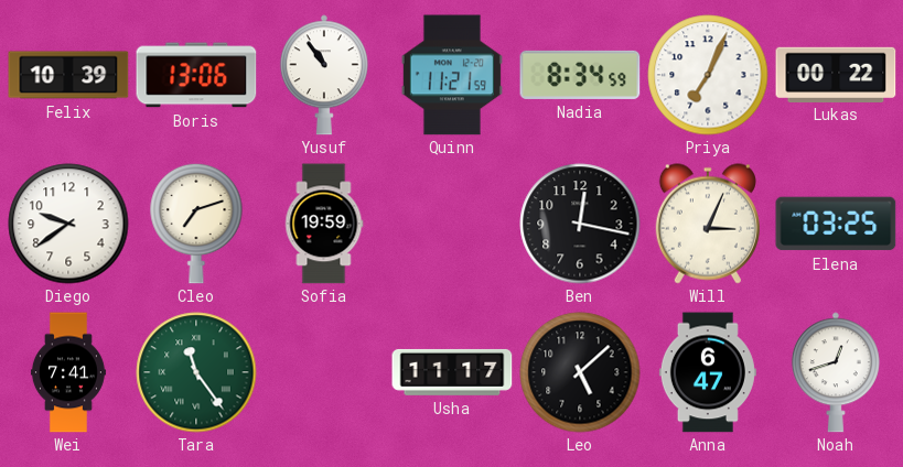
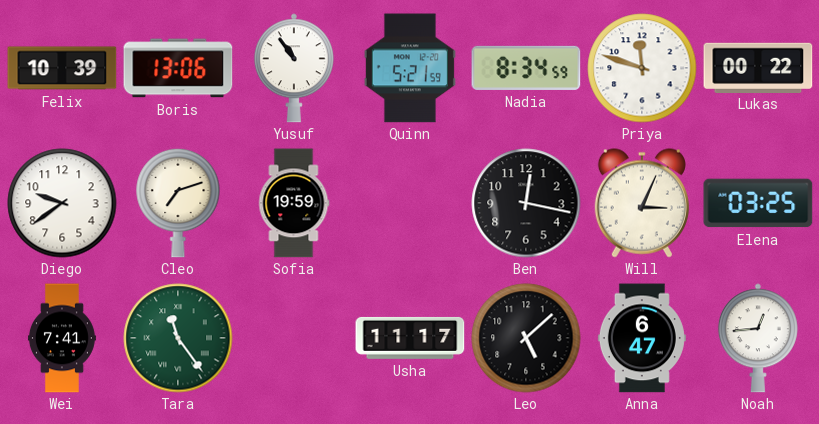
Quinn: 11:21 -> 5:21 (410, 68)
Priya: 7:04 -> 11:48 (642, 68)
Noah: 12:42 -> 12:44 (758, 338)
